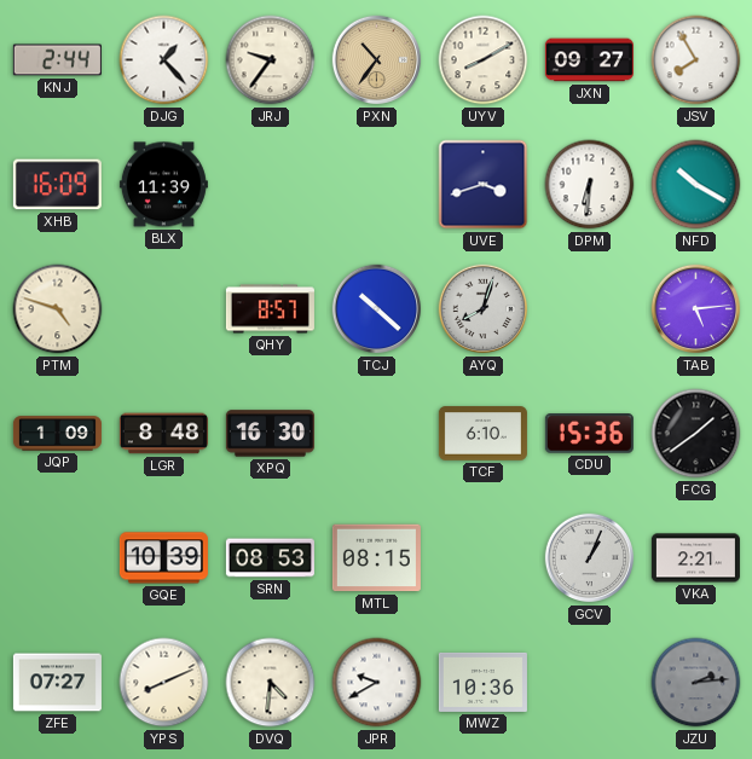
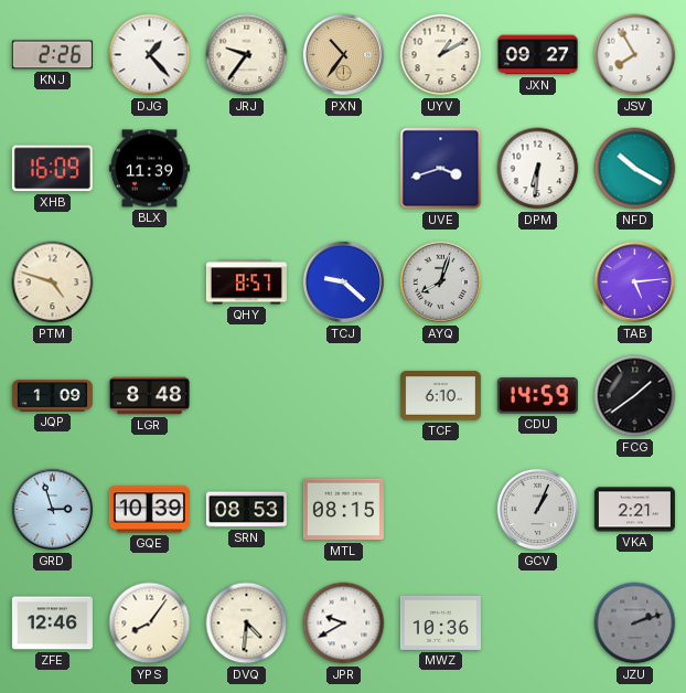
KNJ: 2:44 -> 2:26 (52, 55)
UYV: 8:10 -> 1:10 (441, 55)
TCJ: 10:22 -> 9:22 (344, 282)
XPQ: 16:30 -> none (270, 434)
CDU: 15:36 -> 14:59 (537, 396)
GRD: none -> 2:57 (53, 510)
ZFE: 07:27 -> 12:46 (52, 623)
YPS: 8:11 -> 8:06 (150, 623)
JZU: 2:14 -> 2:12 (635, 623)
